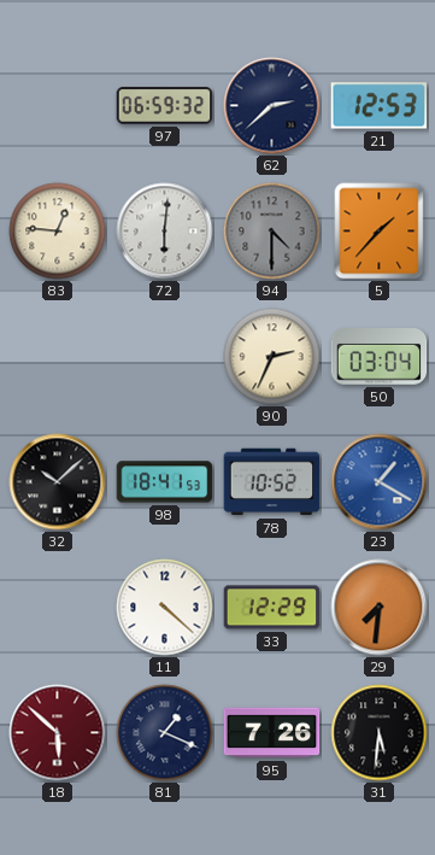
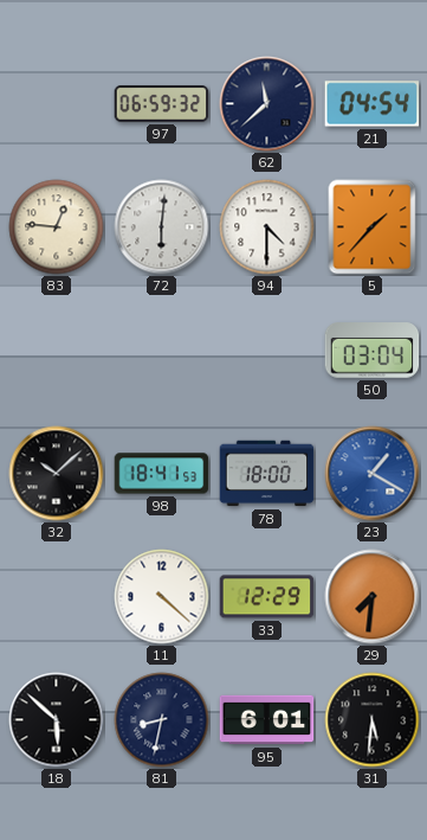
62: 2:38 -> 11:38 (267, 104)
21: 12:53 -> 04:54 (373, 104)
94 dial: grey -> white (267, 227)
90: 2:34 -> none (272, 357)
78: 10:52 -> 18:00 (267, 474)
18 dial: burgundy -> black (57, 720)
81: 1:19 -> 8:32 (162, 720)
95: 7:26 -> 6:01 (267, 720)
